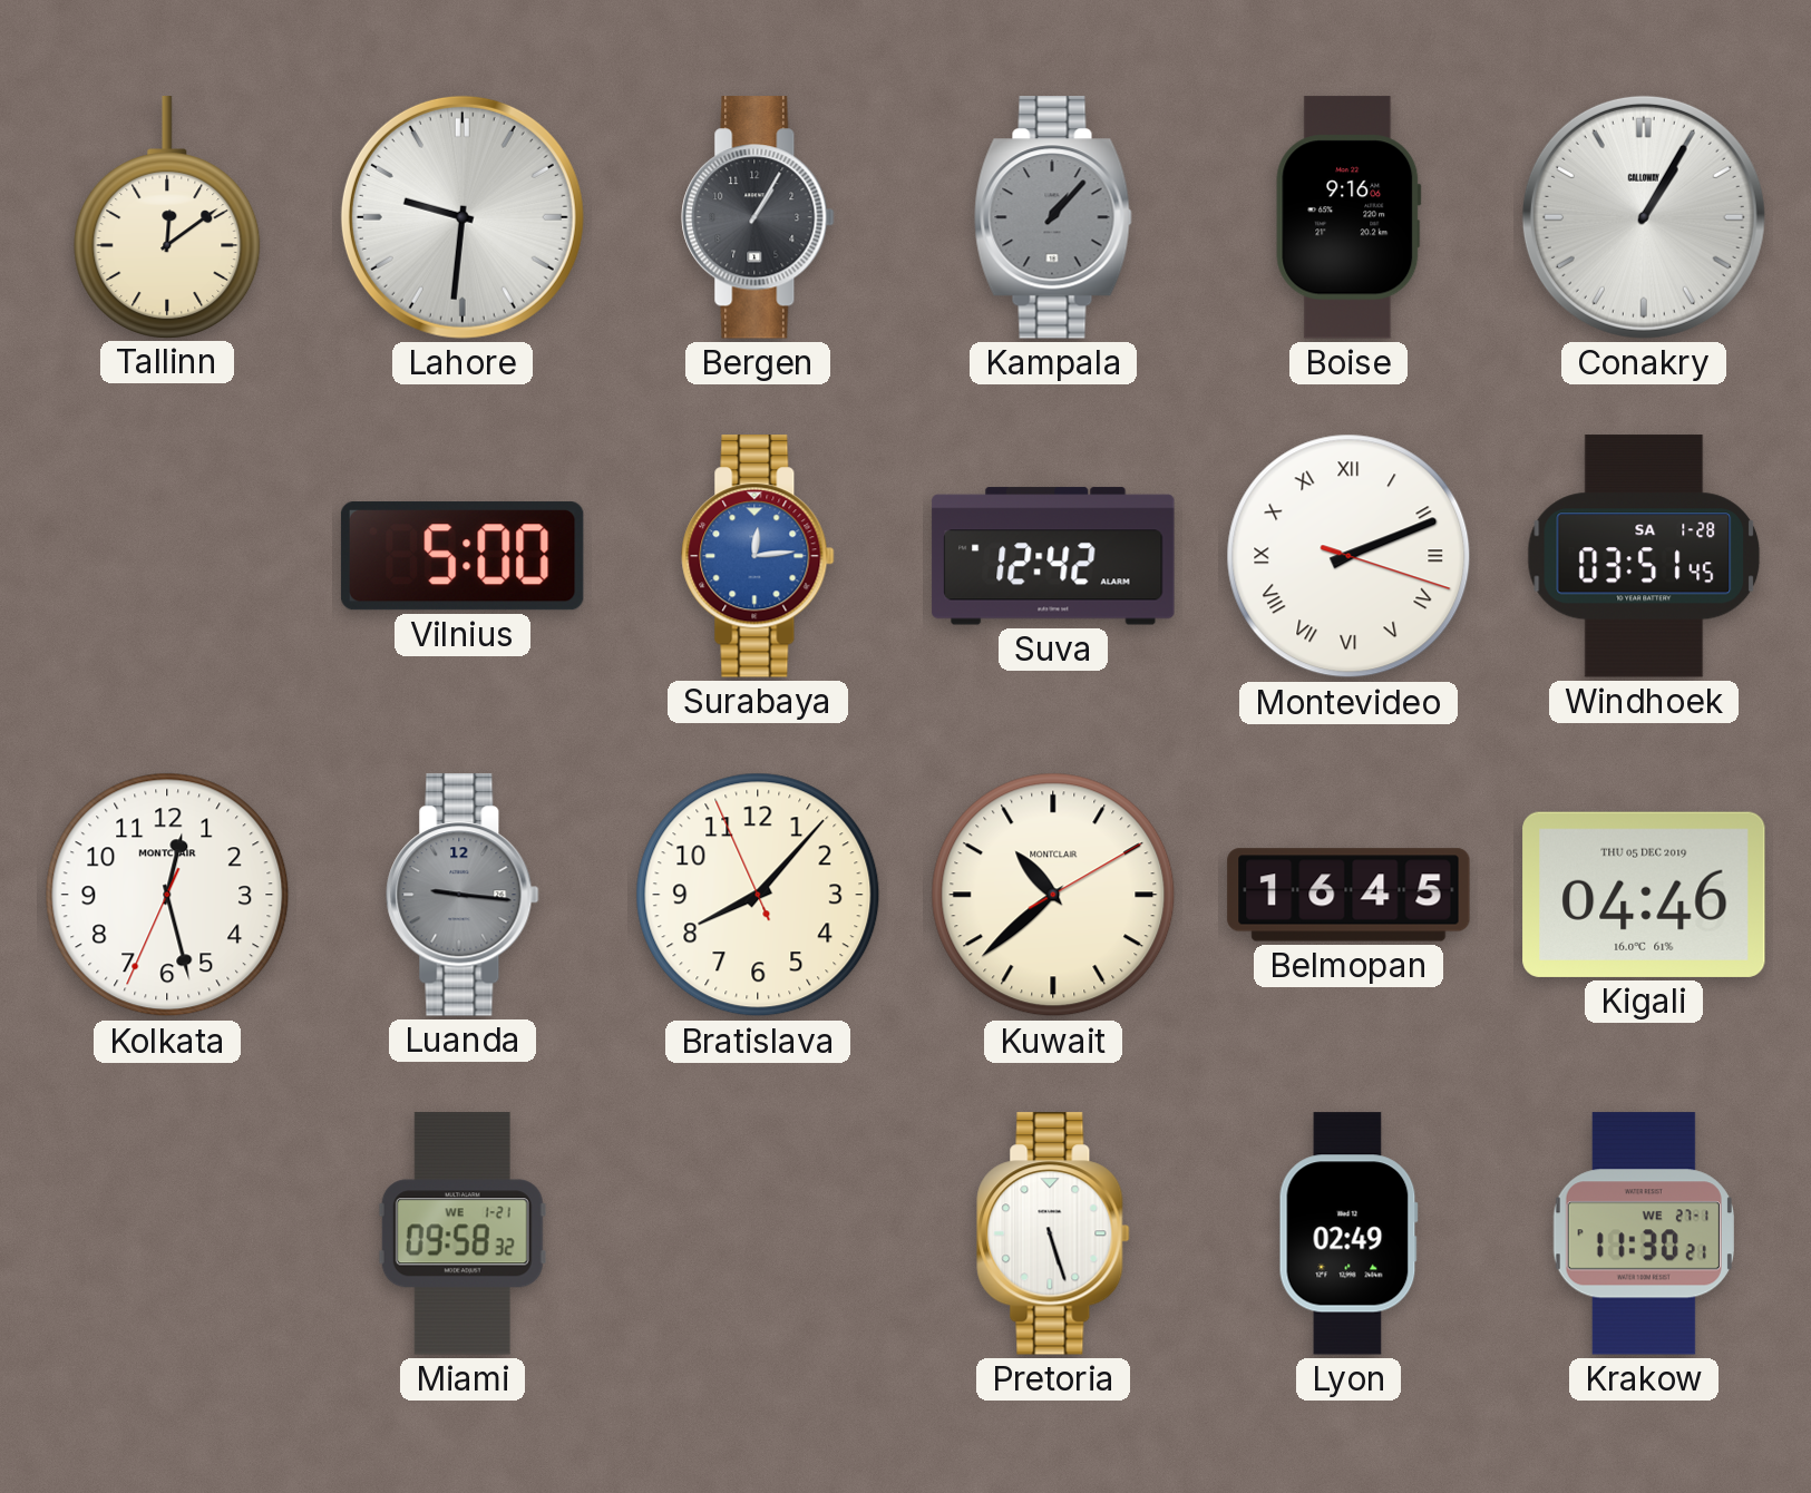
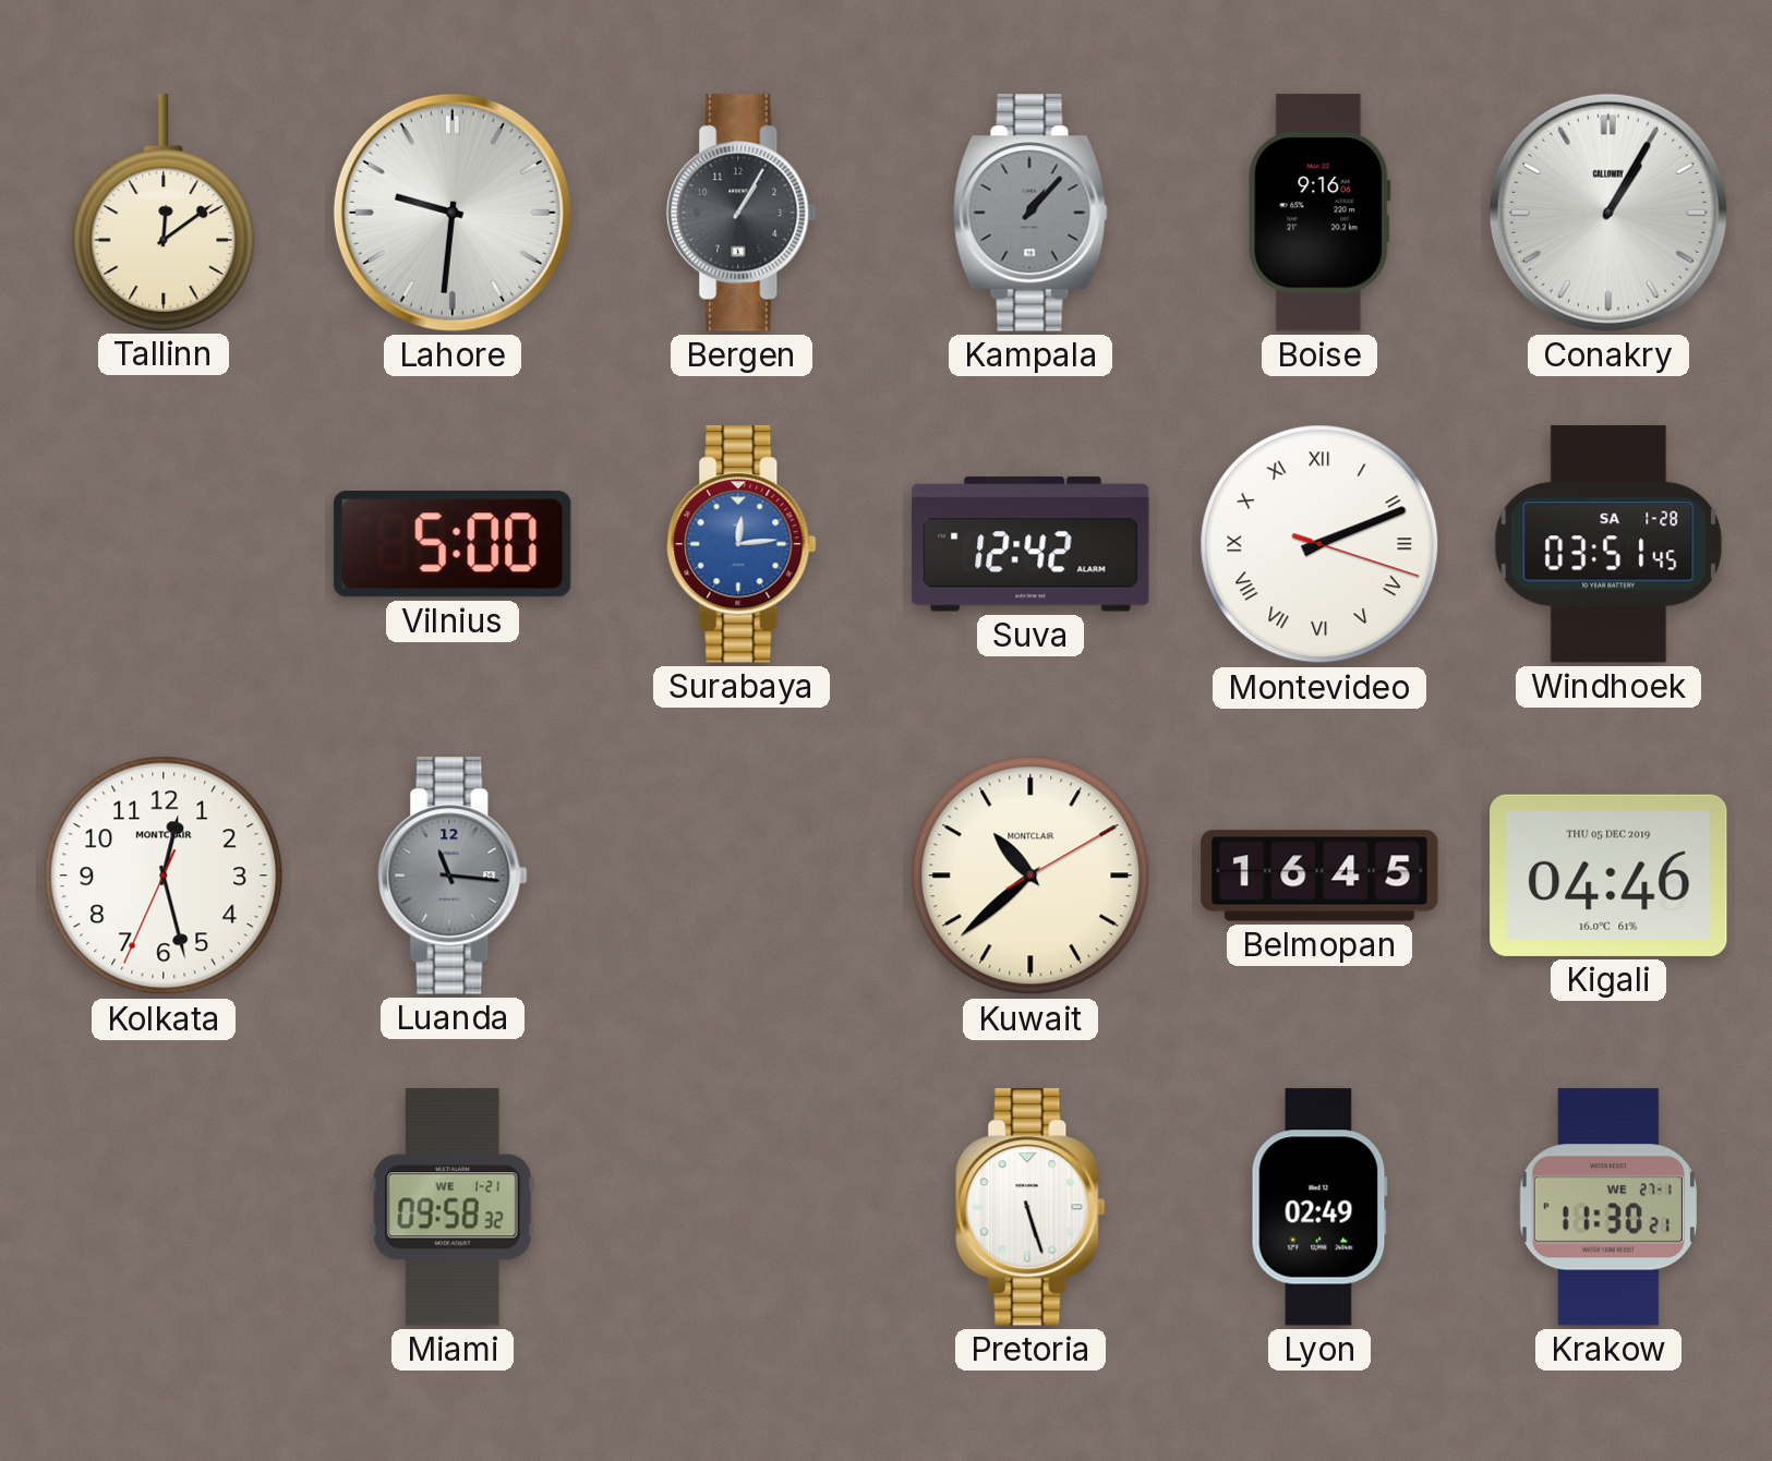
Luanda: 9:16 -> 11:16 (453, 876)
Bratislava: 8:06 -> none (758, 895)
